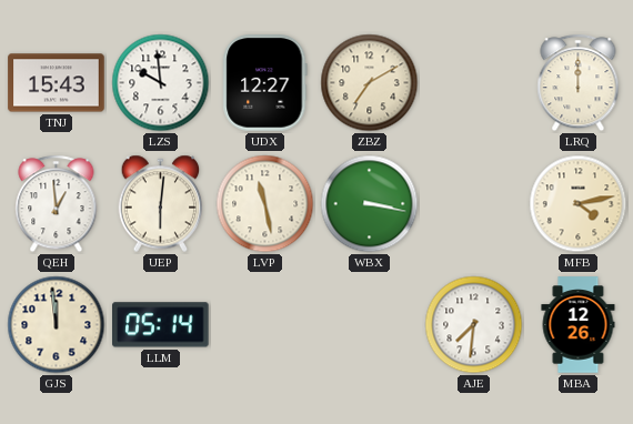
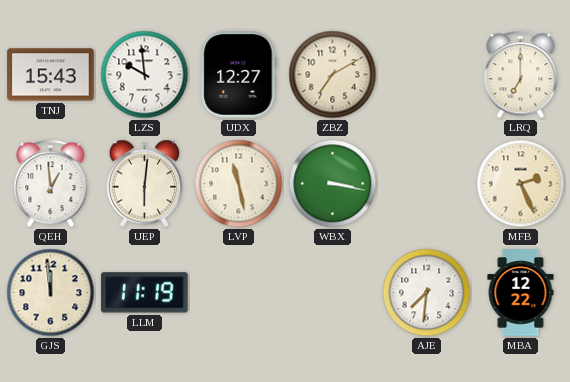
LRQ: 12:00 -> 7:00 (521, 75)
MFB: 4:13 -> 2:26 (521, 184)
LLM: 05:14 -> 11:19 (145, 293)
MBA: 12:26 -> 12:22 (521, 293)
